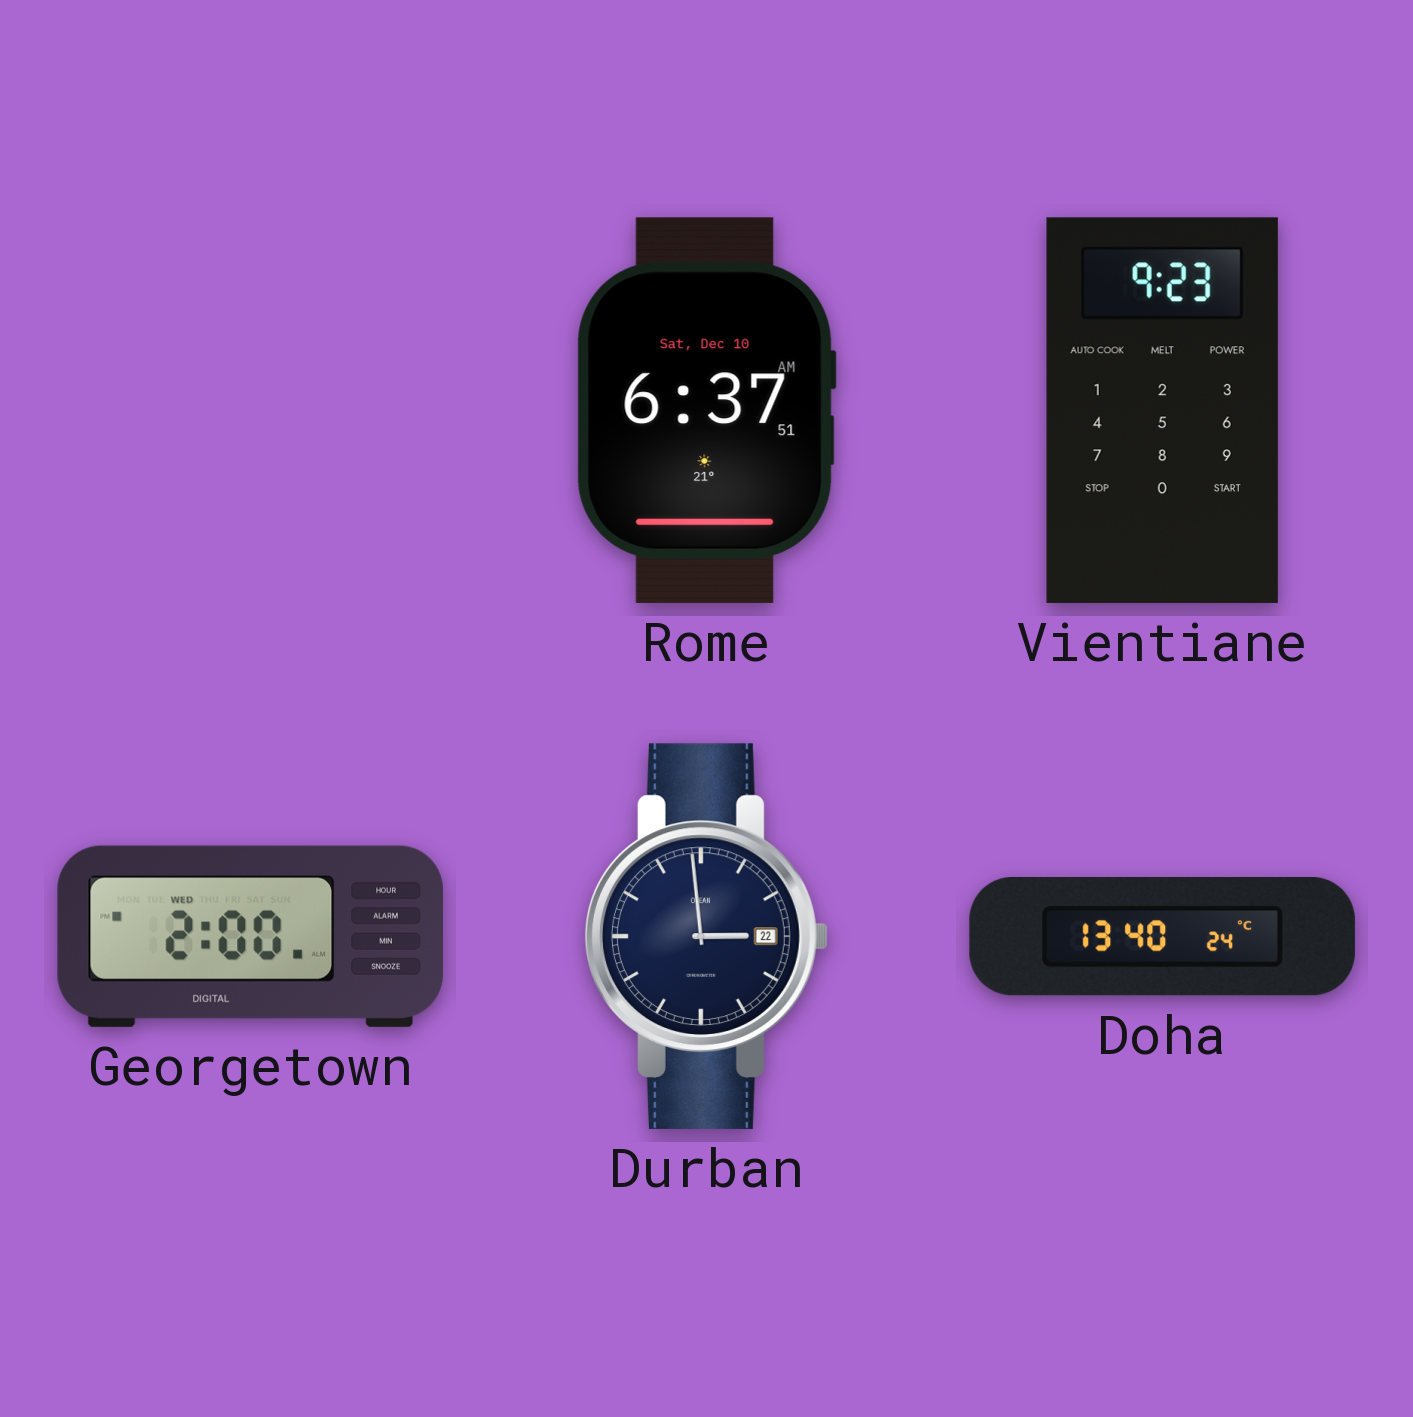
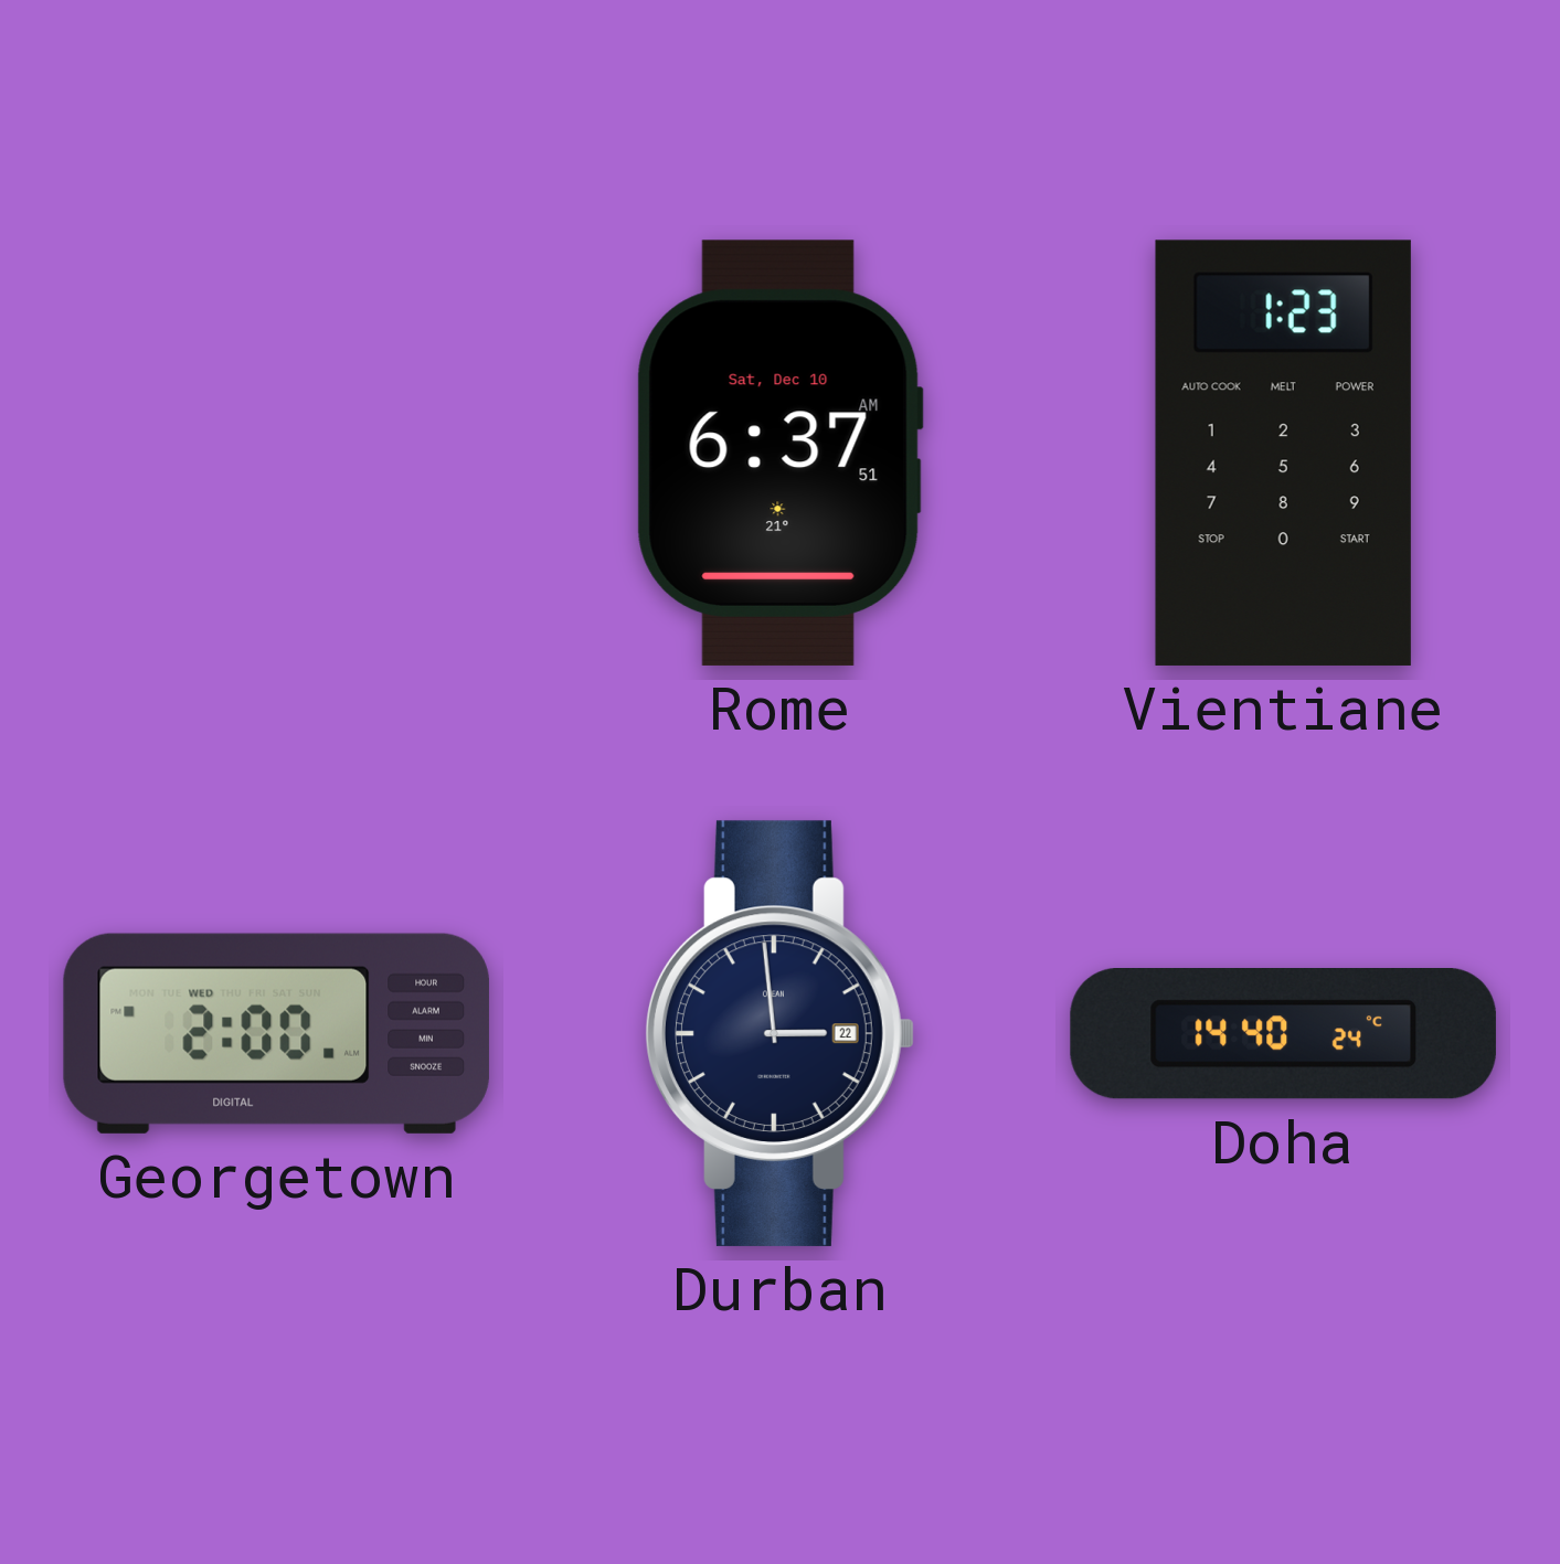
Vientiane: 9:23 -> 1:23 (1283, 453)
Doha: 13:40 -> 14:40 (1283, 1034)
